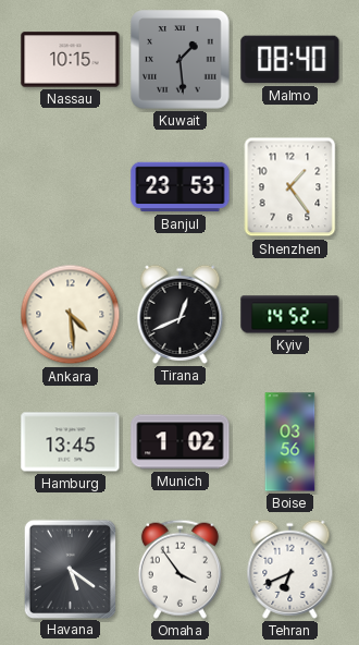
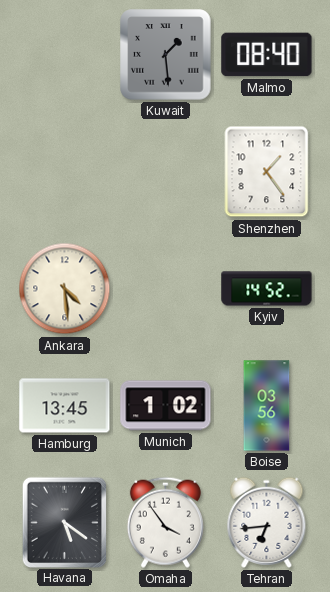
Nassau: 10:15 -> none (71, 60)
Banjul: 23:53 -> none (181, 187)
Tirana: 12:41 -> none (181, 314)
Tehran: 6:41 -> 6:44 (267, 522)
